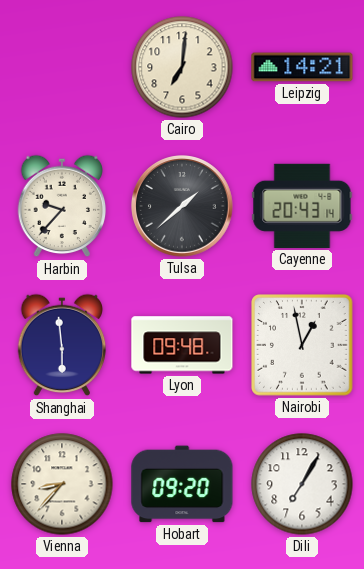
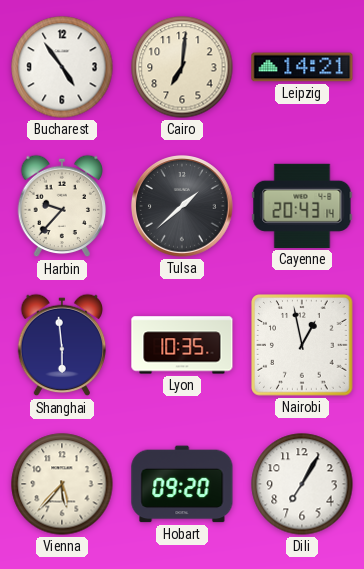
Bucharest: none -> 4:54 (62, 67)
Lyon: 09:48 -> 10:35 (182, 345)
Vienna: 8:37 -> 5:37 (62, 484)
